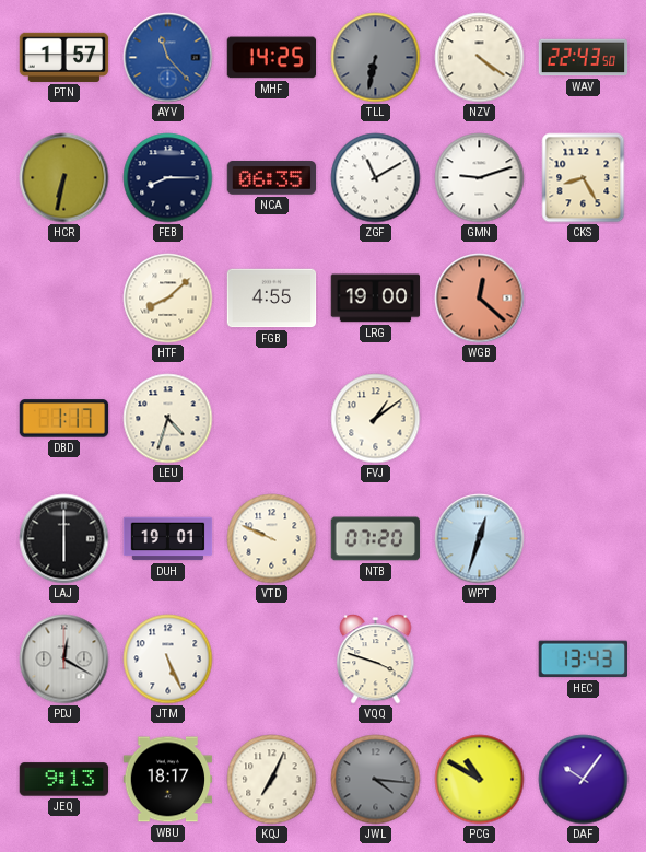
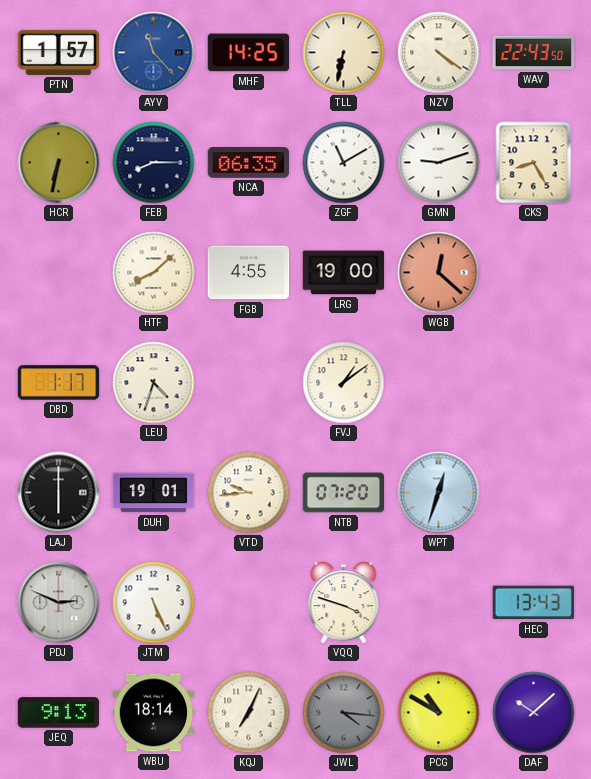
TLL dial: grey -> cream (344, 53)
VTD: 9:49 -> 9:44 (249, 493)
PDJ: 12:20 -> 2:49 (59, 603)
WBU: 18:17 -> 18:14 (154, 713)
DAF: 10:06 -> 10:08 (534, 713)
